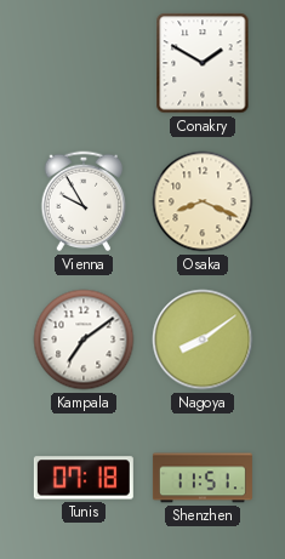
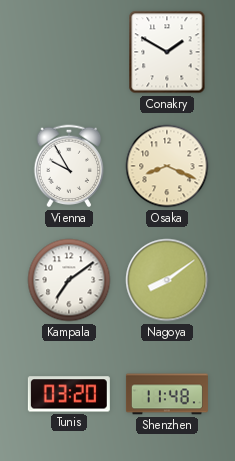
Tunis: 07:18 -> 03:20 (69, 394)
Shenzhen: 11:51 -> 11:48 (167, 394)
